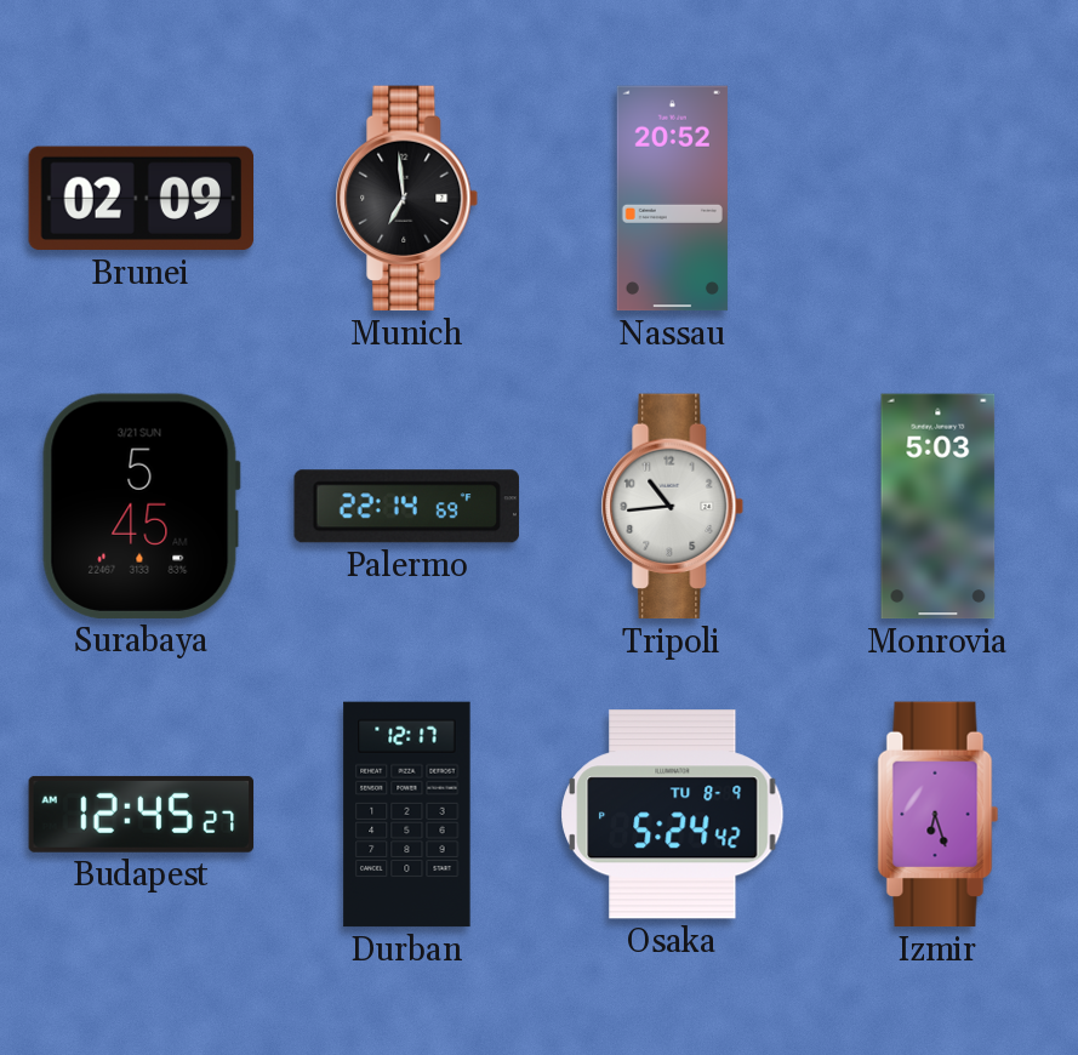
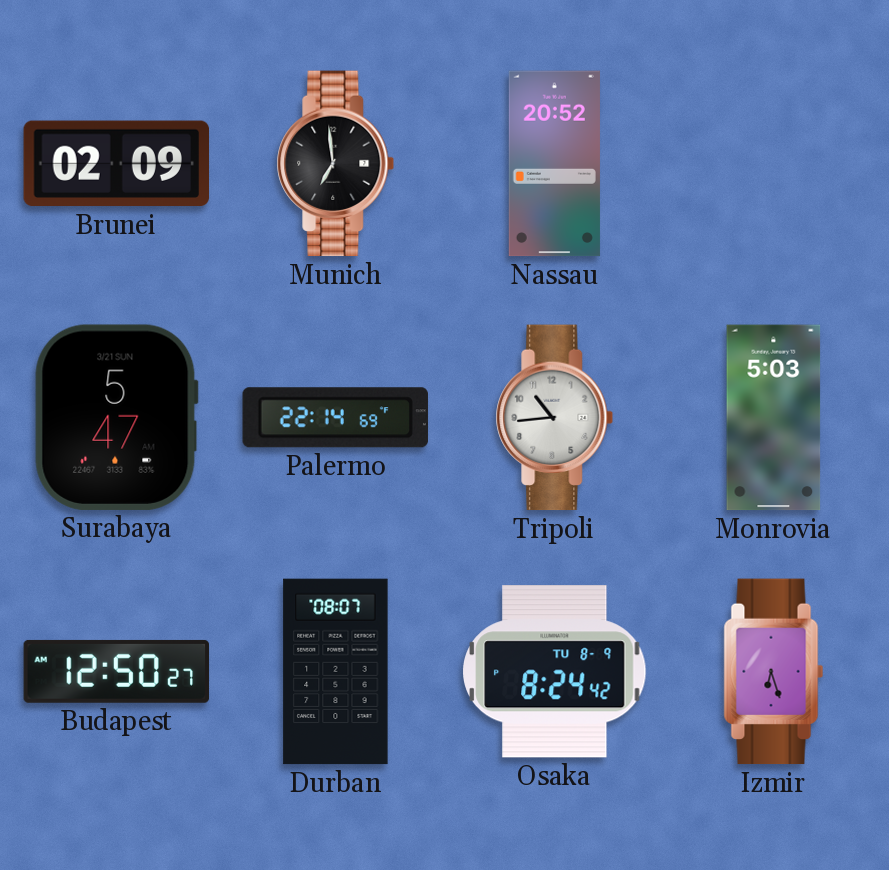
Surabaya: 5:45 -> 5:47 (116, 417)
Budapest: 12:45 -> 12:50 (117, 671)
Durban: 12:17 -> 08:07 (336, 672)
Osaka: 5:24 -> 8:24 (555, 672)
